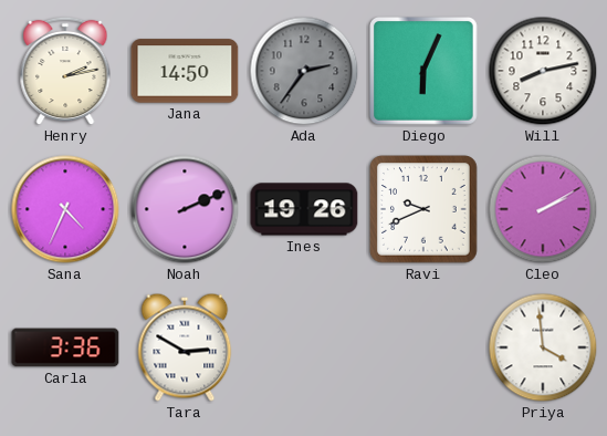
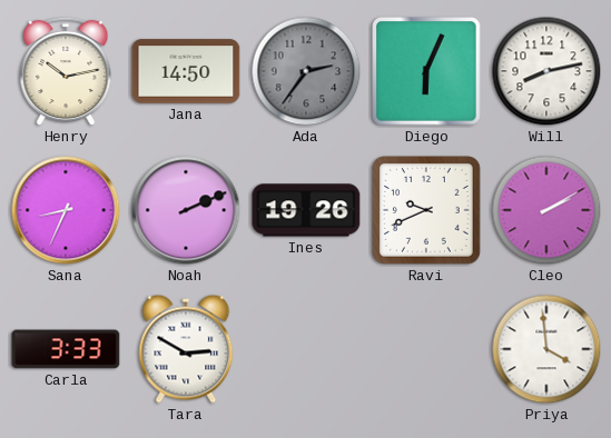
Henry: 2:13 -> 10:13 (66, 71)
Sana: 4:34 -> 8:34 (66, 210)
Carla: 3:36 -> 3:33 (66, 349)
